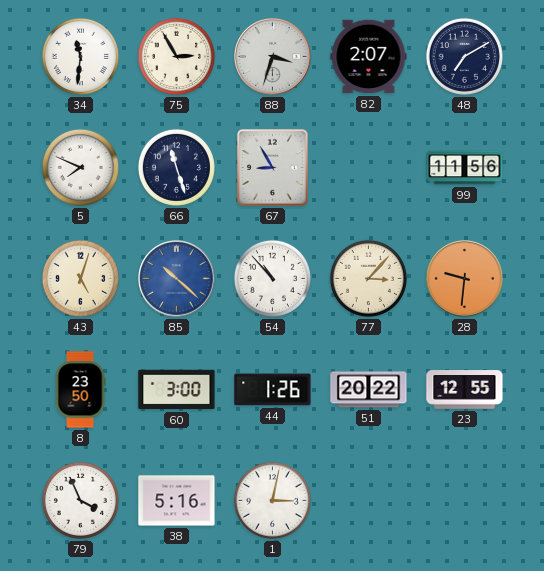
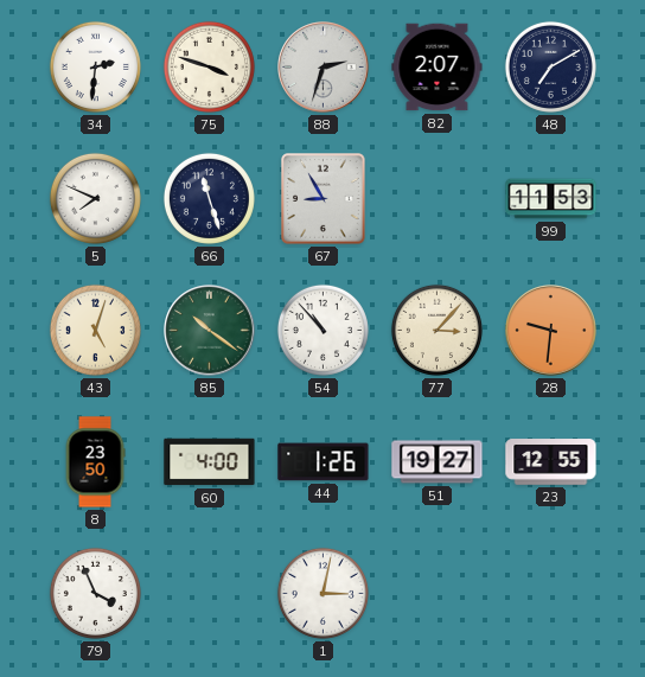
34: 11:31 -> 2:31 (95, 66)
75: 2:55 -> 3:48 (209, 66)
88: 3:33 -> 2:33 (324, 68)
99: 11:56 -> 11:53 (551, 199)
85: 10:22 -> 10:21 (210, 331)
85 dial: blue -> green (210, 331)
60: 3:00 -> 4:00 (210, 462)
51: 20:22 -> 19:27 (438, 462)
38: 5:16 -> none (177, 501)
